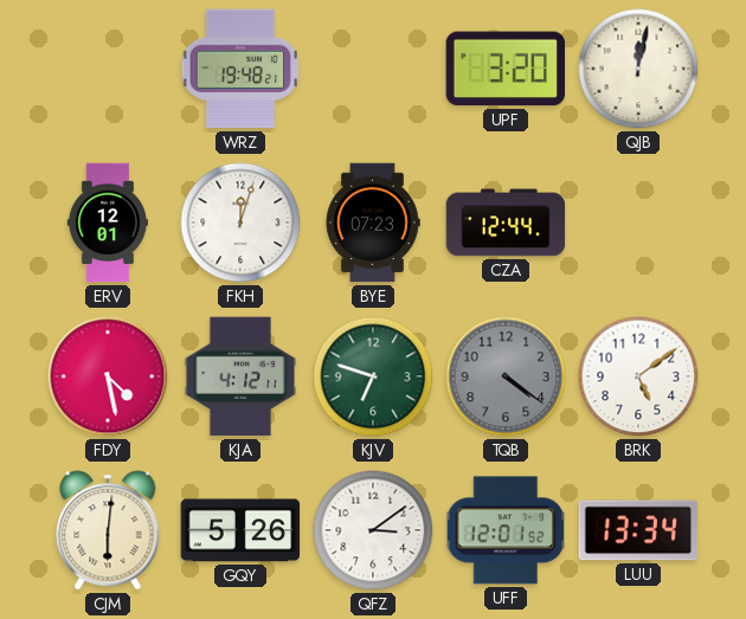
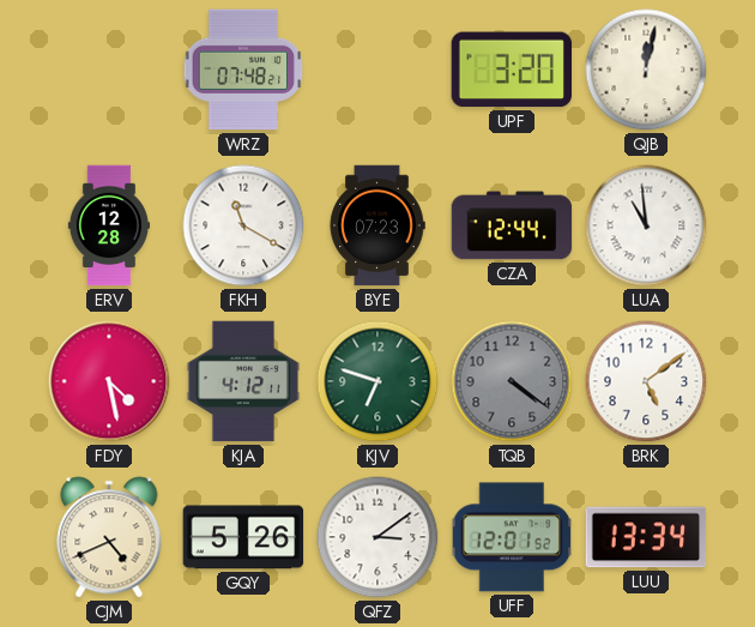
WRZ: 19:48 -> 07:48 (243, 70)
ERV: 12:01 -> 12:28 (109, 225)
FKH: 12:03 -> 11:20 (243, 225)
LUA: none -> 10:59 (646, 225)
CJM: 6:01 -> 4:41 (109, 537)
